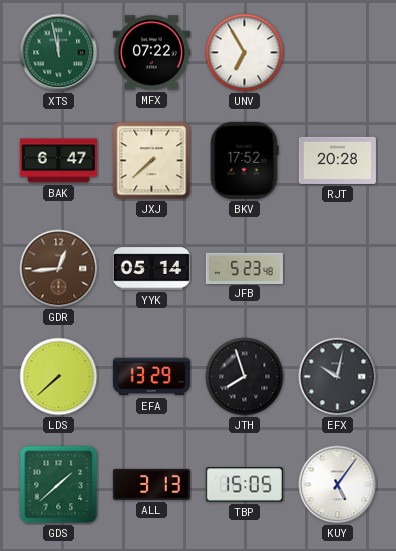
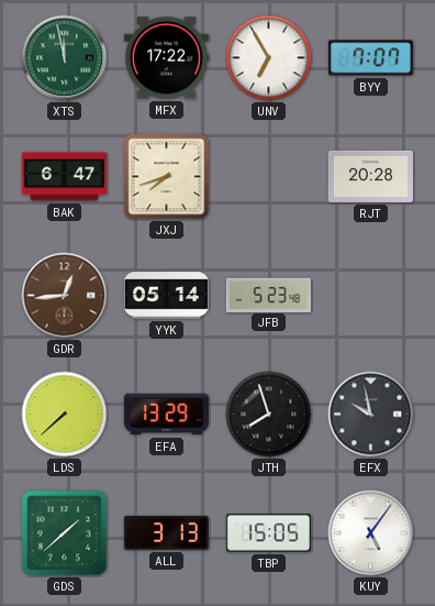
MFX: 07:22 -> 17:22 (166, 58)
BYY: none -> 7:07 (370, 58)
JXJ: 7:38 -> 7:42 (167, 177)
BKV: 17:52 -> none (244, 160)
EFX: 10:02 -> 9:58 (371, 415)
